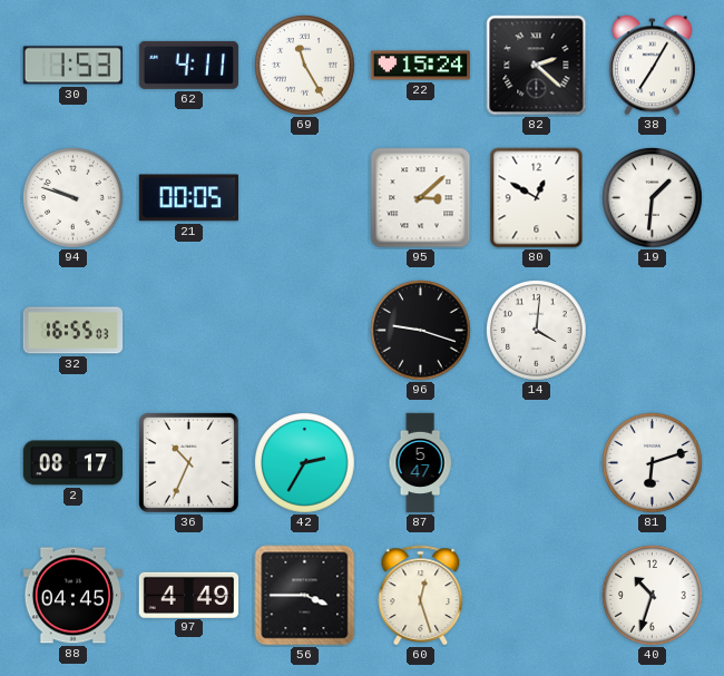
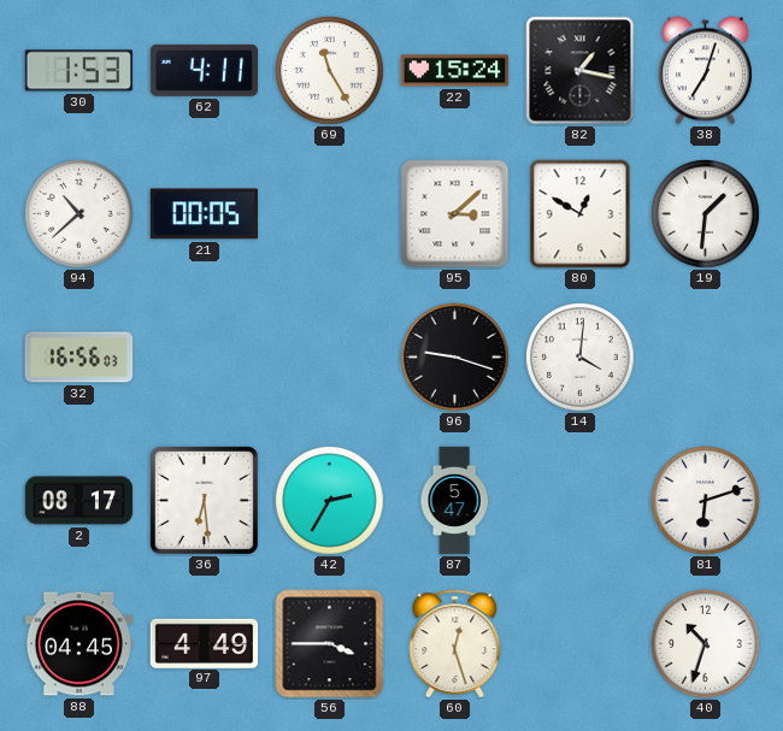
82: 2:22 -> 1:17 (581, 71)
38: 7:05 -> 7:03 (705, 71)
94: 9:48 -> 10:38 (80, 214)
32: 16:55 -> 16:56 (80, 358)
36: 10:34 -> 6:29 (204, 500)
